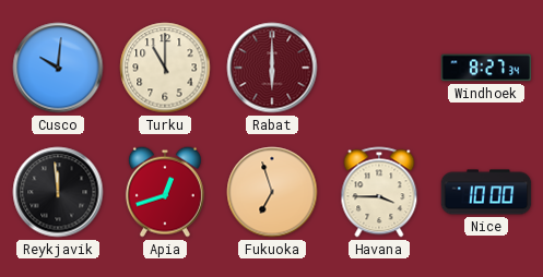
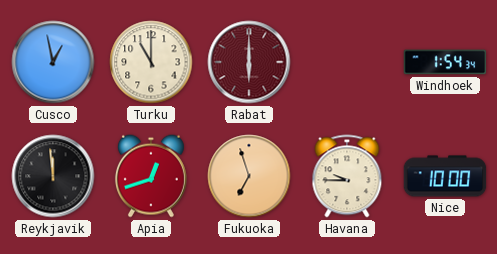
Cusco: 10:01 -> 12:58 (53, 62)
Windhoek: 8:27 -> 1:54 (445, 62)
Havana: 3:45 -> 9:45 (347, 176)
